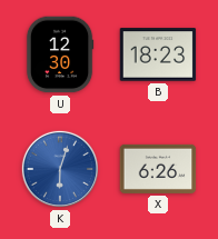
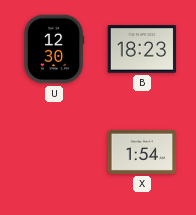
K: 6:03 -> none (60, 169)
X: 6:26 -> 1:54 (142, 152)
